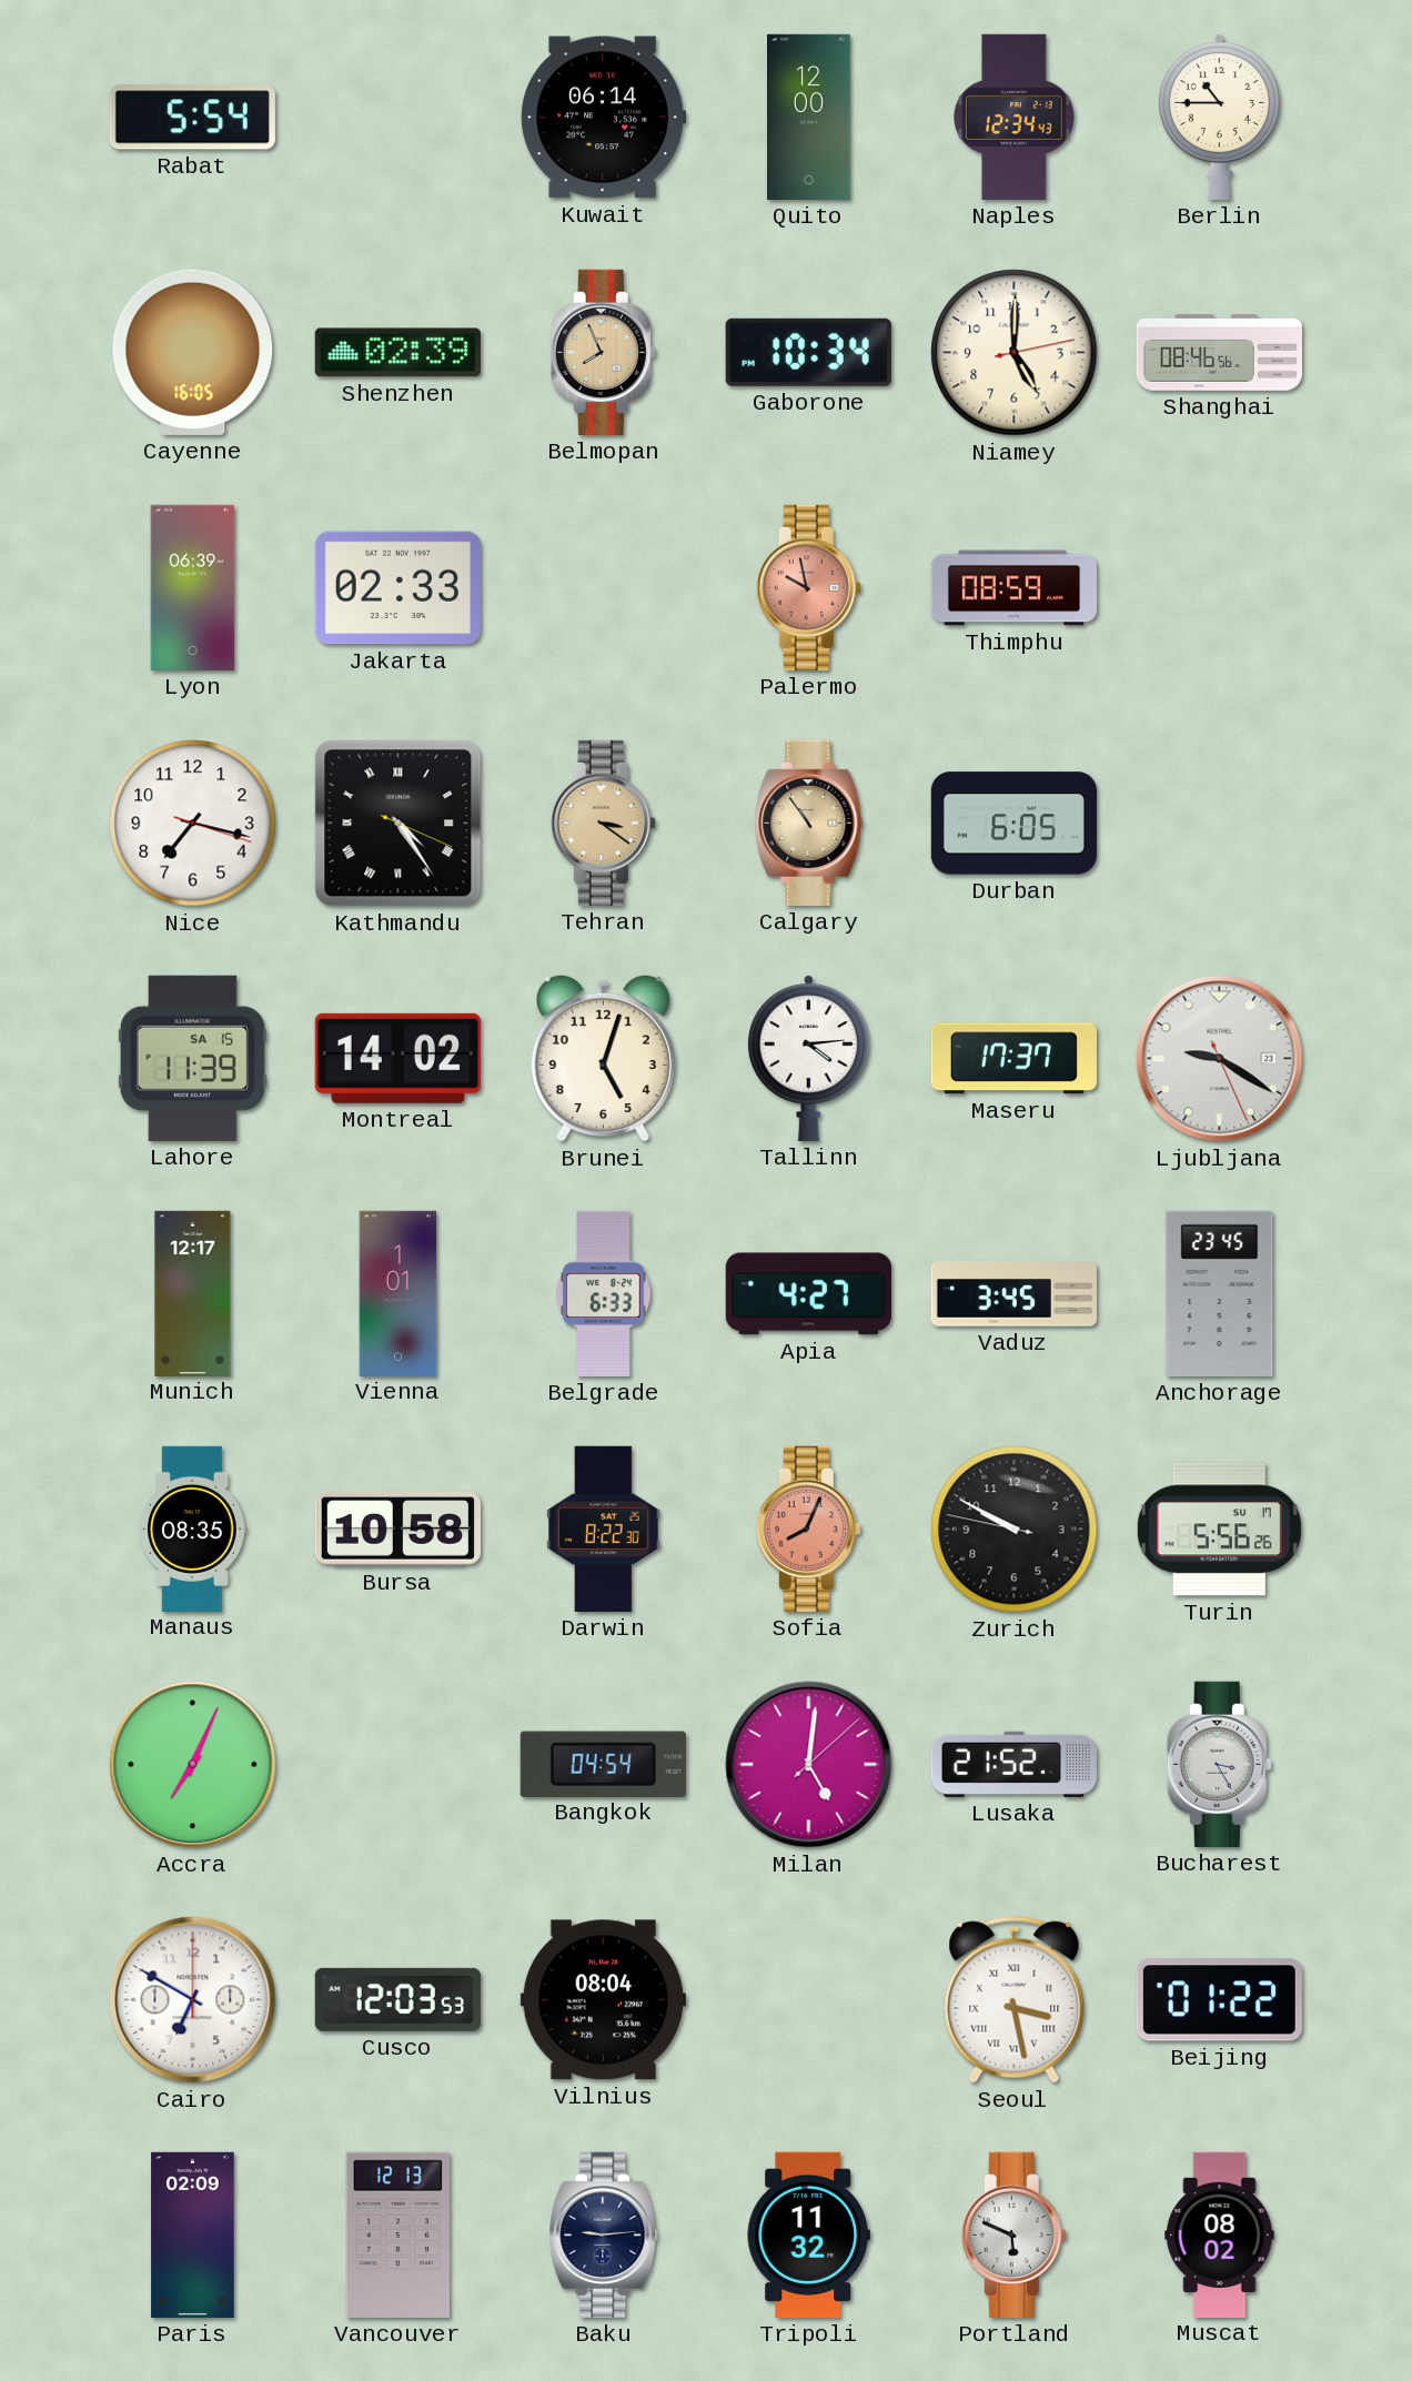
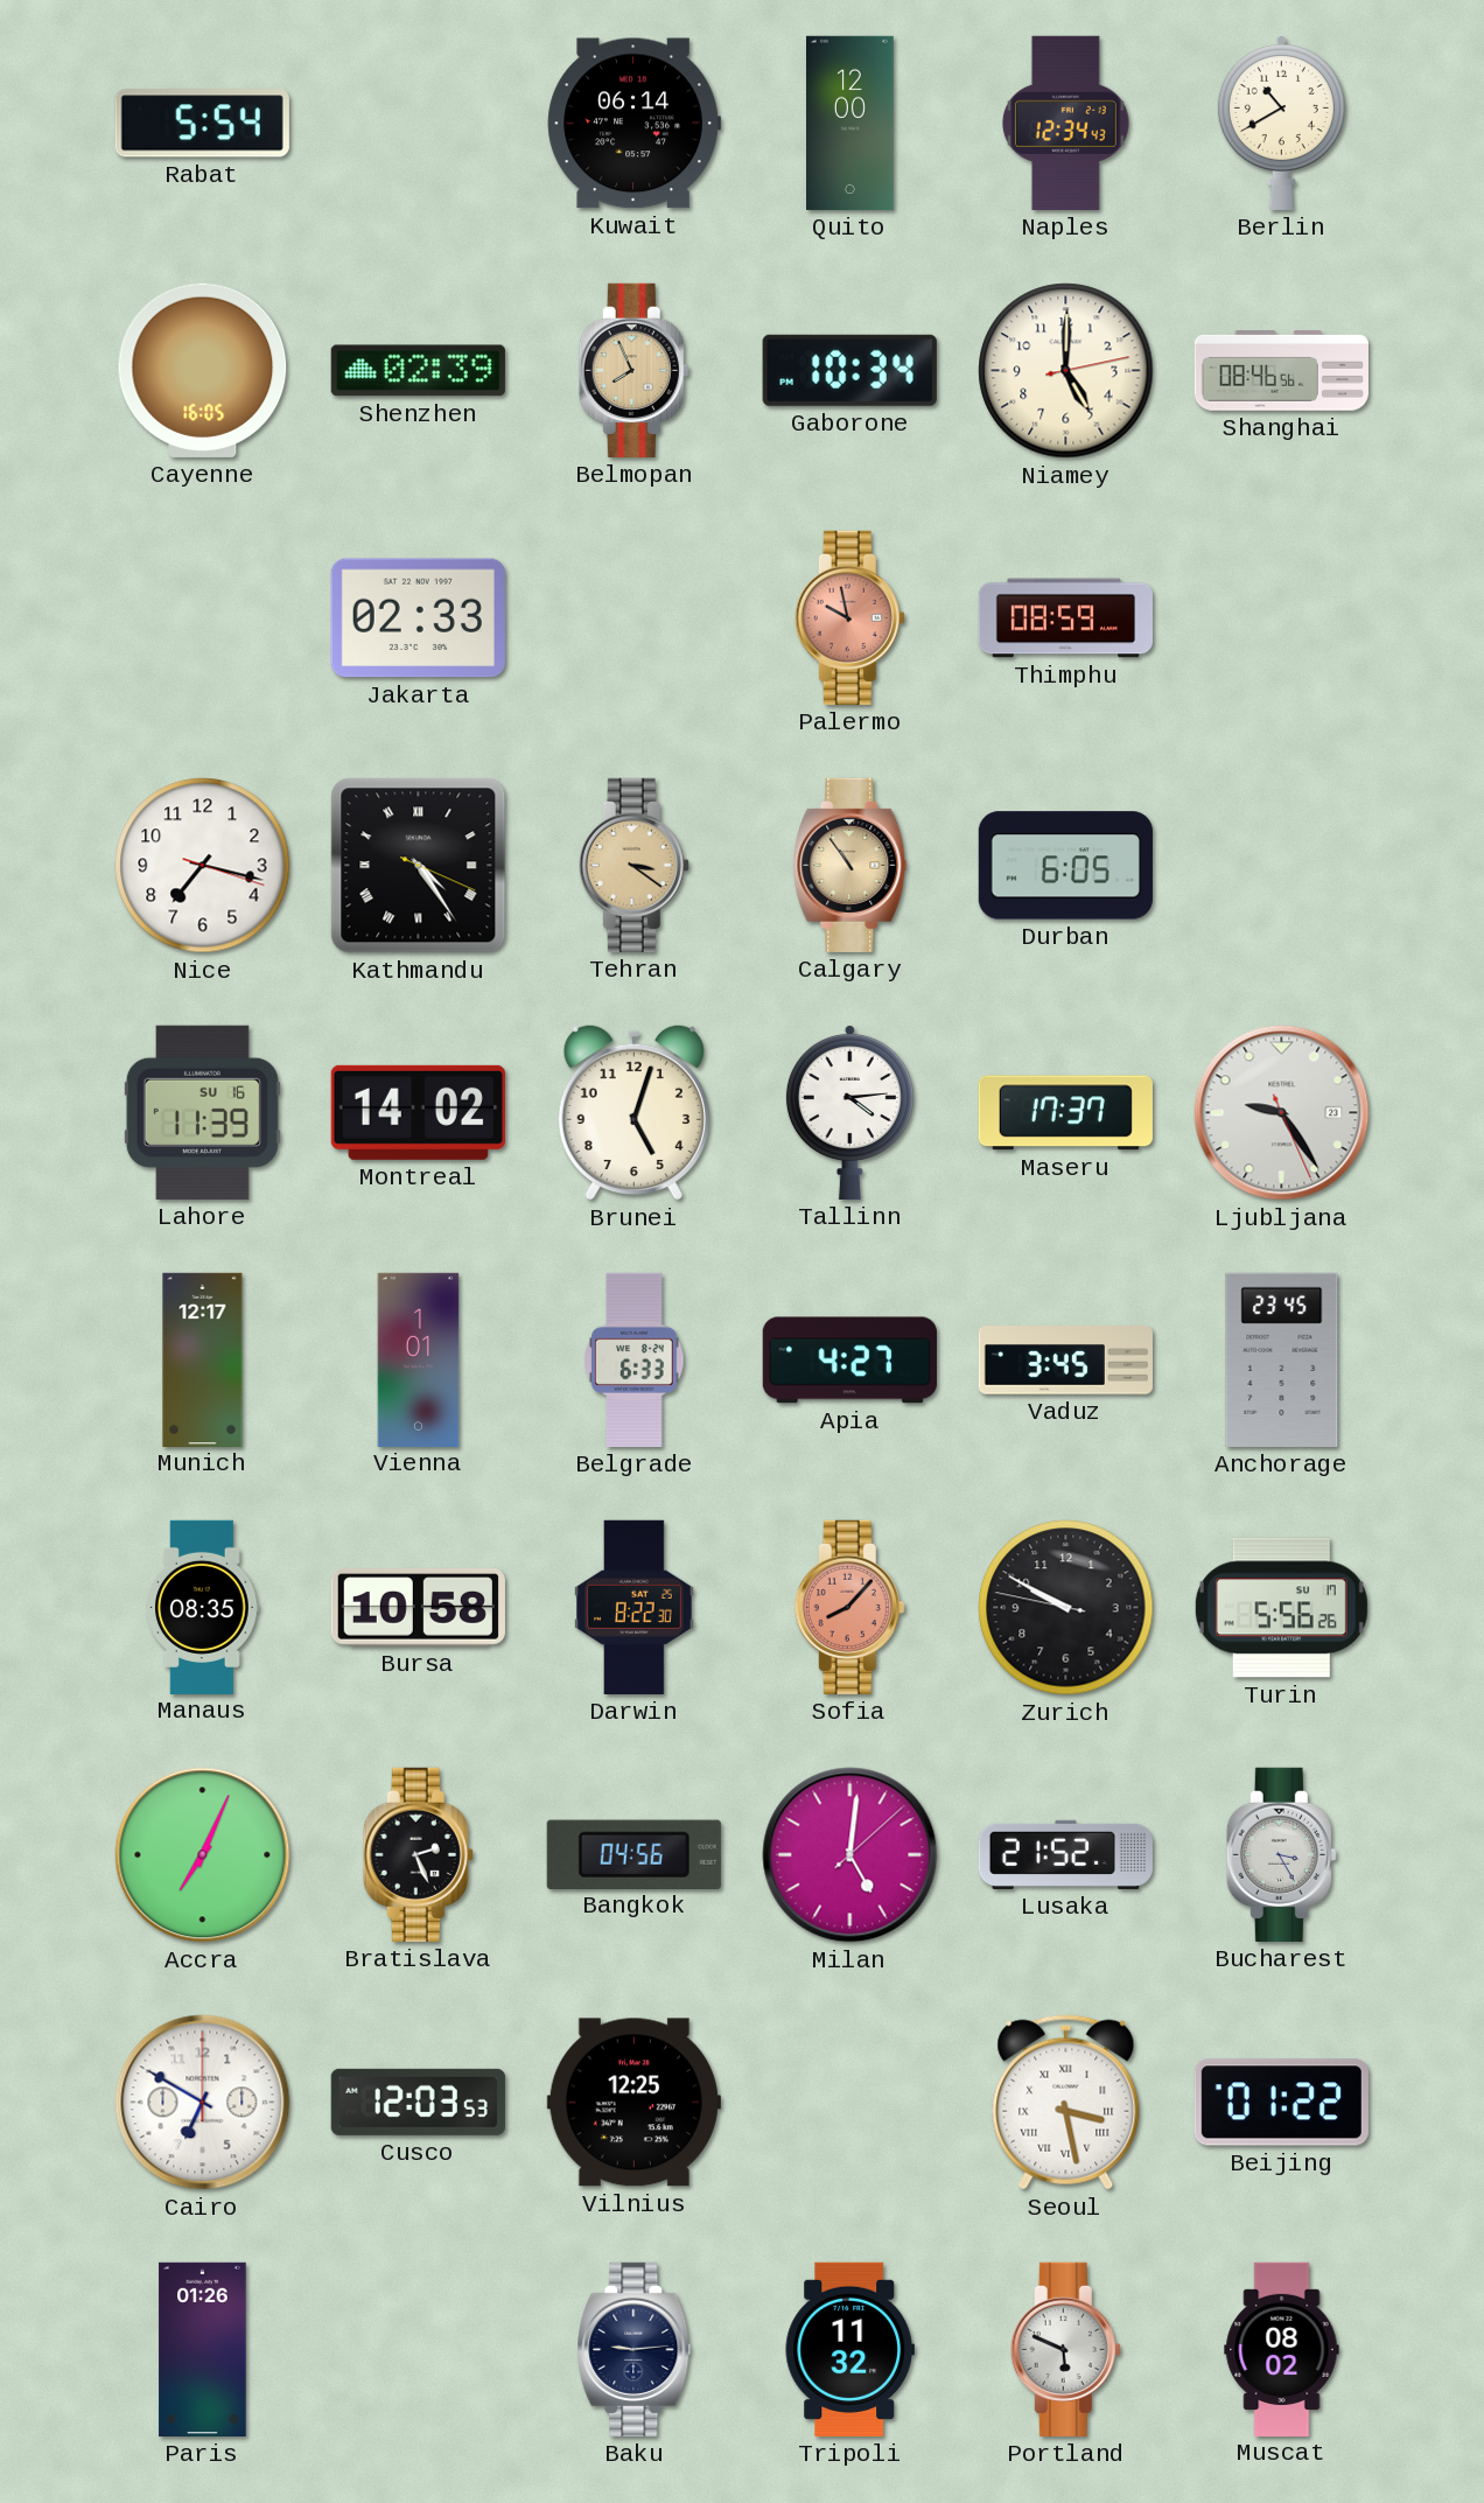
Berlin: 10:45 -> 10:40 (1281, 123)
Lyon: 06:39 -> none (193, 587)
Lahore date: SA 15 -> SU 16 (202, 1112)
Ljubljana: 9:20 -> 9:24 (1282, 1113)
Sofia: 8:04 -> 8:07 (849, 1607)
Bratislava: none -> 2:26 (418, 1854)
Bangkok: 04:54 -> 04:56 (633, 1854)
Vilnius: 08:04 -> 12:25 (633, 2103)
Paris: 02:09 -> 01:26 (203, 2349)
Vancouver: 12:13 -> none (397, 2234)
